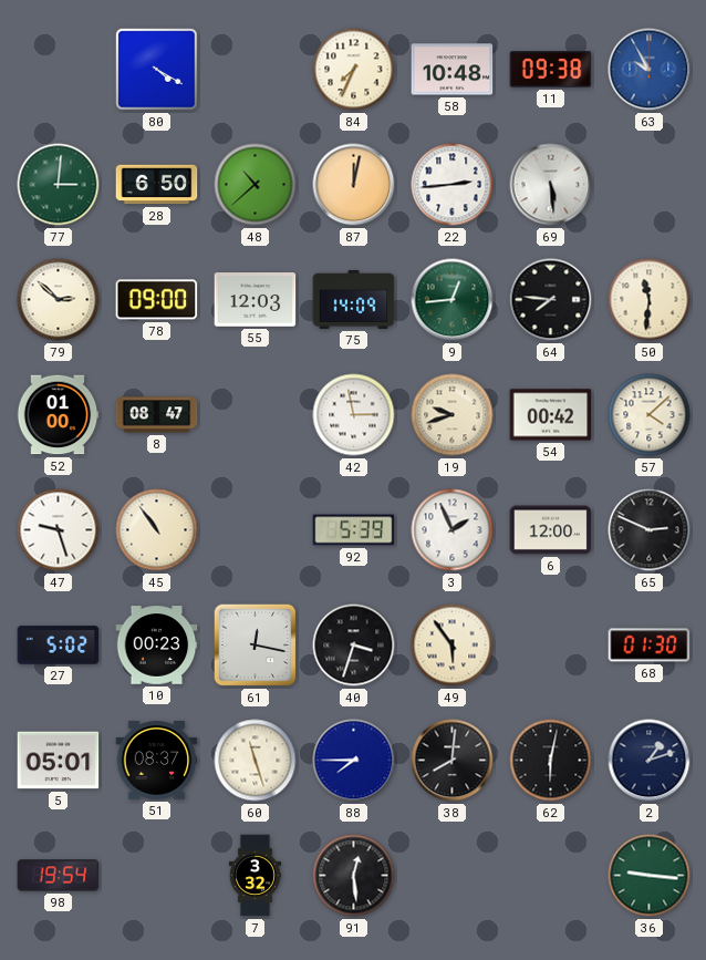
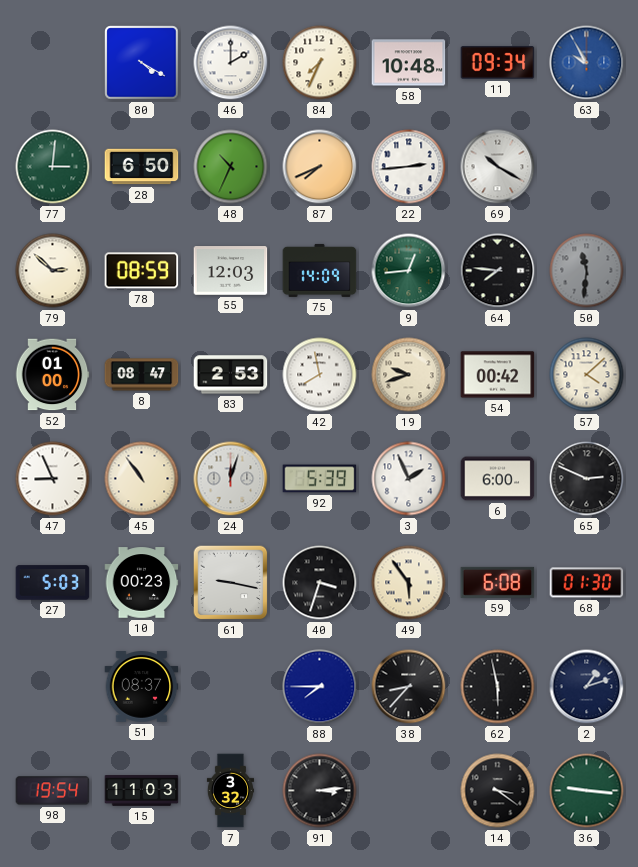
46: none -> 2:00 (231, 63)
11: 09:38 -> 09:34 (498, 63)
48: 10:38 -> 10:34 (231, 167)
87: 12:02 -> 7:41 (320, 167)
69: 5:29 -> 10:20 (498, 167)
78: 09:00 -> 08:59 (142, 271)
50 dial: cream -> grey (587, 271)
83: none -> 2:53 (231, 375)
42: 2:58 -> 7:58 (320, 375)
47: 9:27 -> 8:56 (53, 479)
24: none -> 12:03 (231, 479)
6: 12:00 -> 6:00 (498, 479)
27: 5:02 -> 5:03 (53, 583)
61: 12:17 -> 9:17 (231, 583)
59: none -> 6:08 (498, 582)
5: 05:01 -> none (59, 761)
60: 11:27 -> none (256, 761)
38: 8:01 -> 8:37 (409, 687)
62: 6:02 -> 5:58 (498, 687)
15: none -> 11:03 (142, 791)
91: 12:29 -> 3:14 (320, 791)
14: none -> 3:21 (498, 791)
